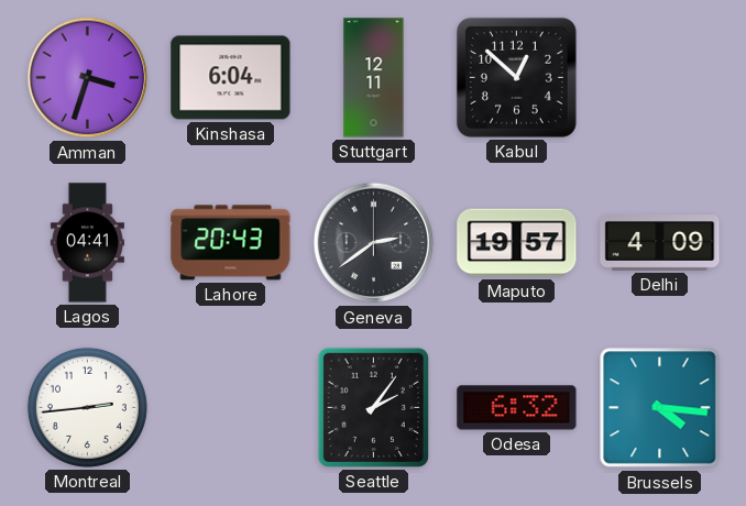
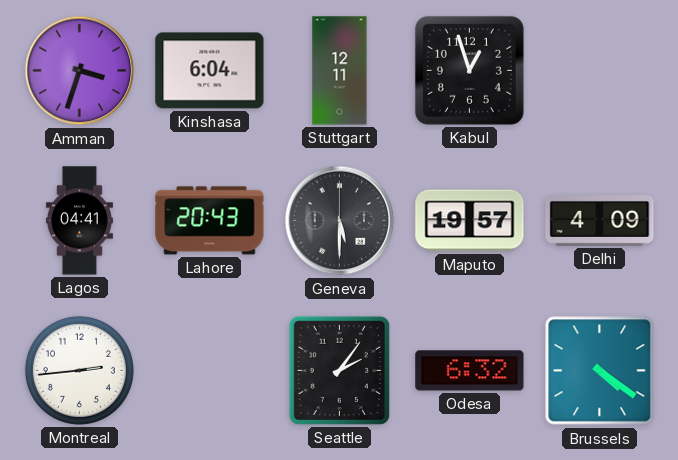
Kabul: 12:52 -> 12:57 (469, 70)
Geneva: 2:39 -> 5:30 (340, 221)
Brussels: 4:16 -> 4:21 (600, 371)
